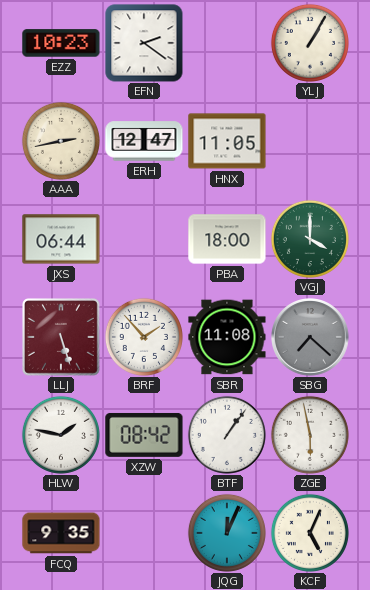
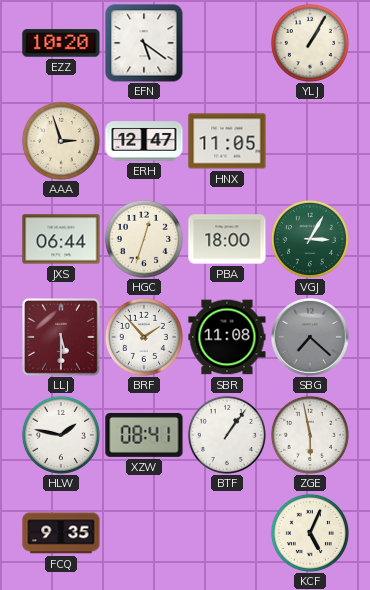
EZZ: 10:23 -> 10:20 (61, 43)
EFN: 2:21 -> 5:21 (144, 43)
AAA: 2:43 -> 2:57 (61, 141)
HGC: none -> 12:33 (144, 239)
VGJ: 4:00 -> 3:05 (310, 239)
LLJ: 5:27 -> 5:30 (62, 338)
XZW: 08:42 -> 08:41 (144, 435)
JQG: 12:04 -> none (227, 533)
